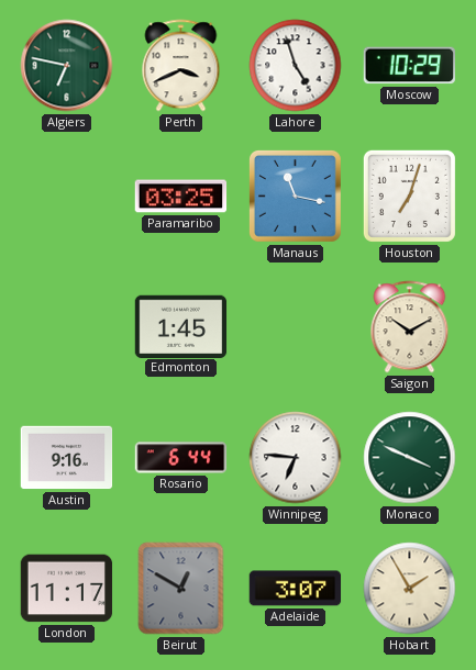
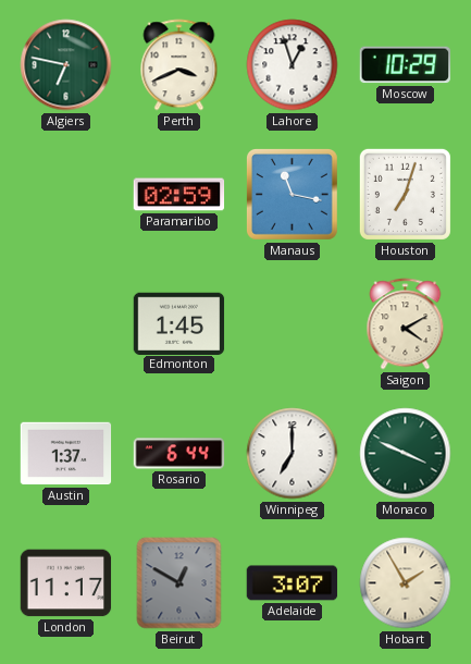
Lahore: 4:57 -> 12:57 (293, 65)
Paramaribo: 03:25 -> 02:59 (179, 195)
Saigon: 10:10 -> 4:10 (406, 324)
Austin: 9:16 -> 1:37 (66, 454)
Winnipeg: 6:46 -> 7:00 (293, 454)
